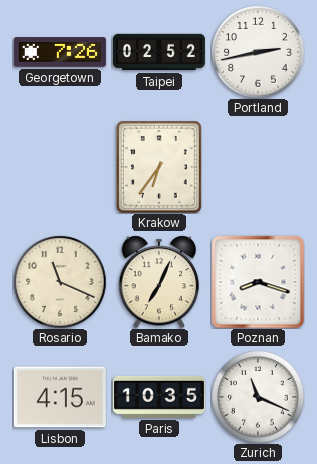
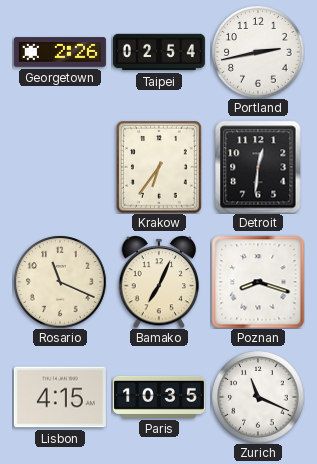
Georgetown: 7:26 -> 2:26 (60, 52)
Taipei: 02:52 -> 02:54 (159, 52)
Detroit: none -> 12:31 (258, 167)
